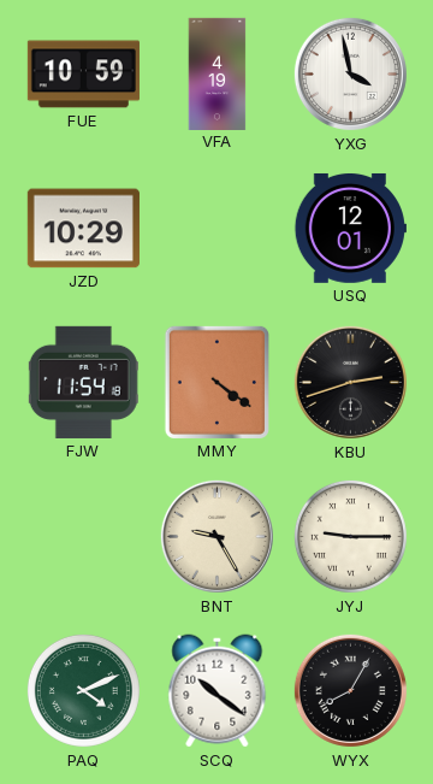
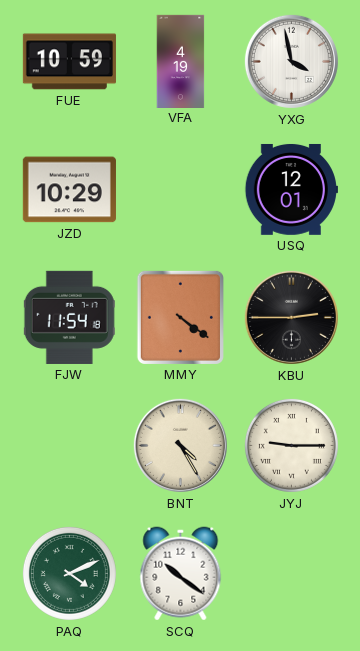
KBU: 2:42 -> 2:45 (291, 317)
BNT: 9:25 -> 4:25 (180, 445)
WYX: 8:05 -> none (350, 690)
